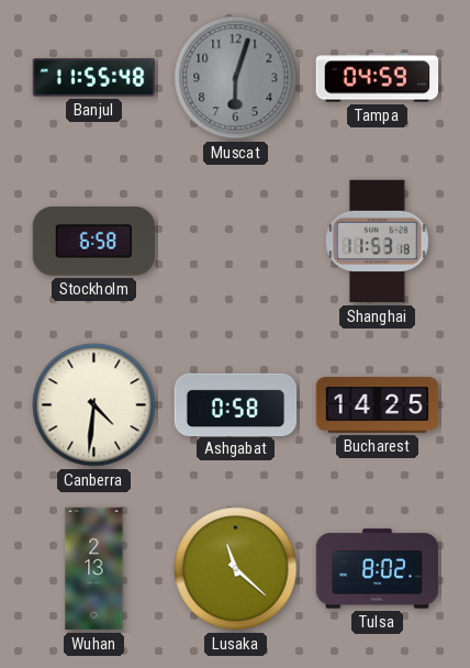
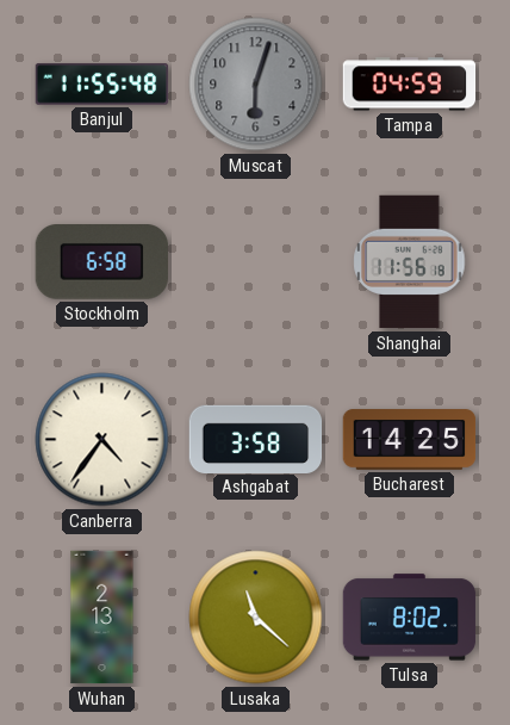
Shanghai: 11:53 -> 11:56 (410, 262)
Canberra: 4:31 -> 4:36 (102, 440)
Ashgabat: 0:58 -> 3:58 (256, 439)
